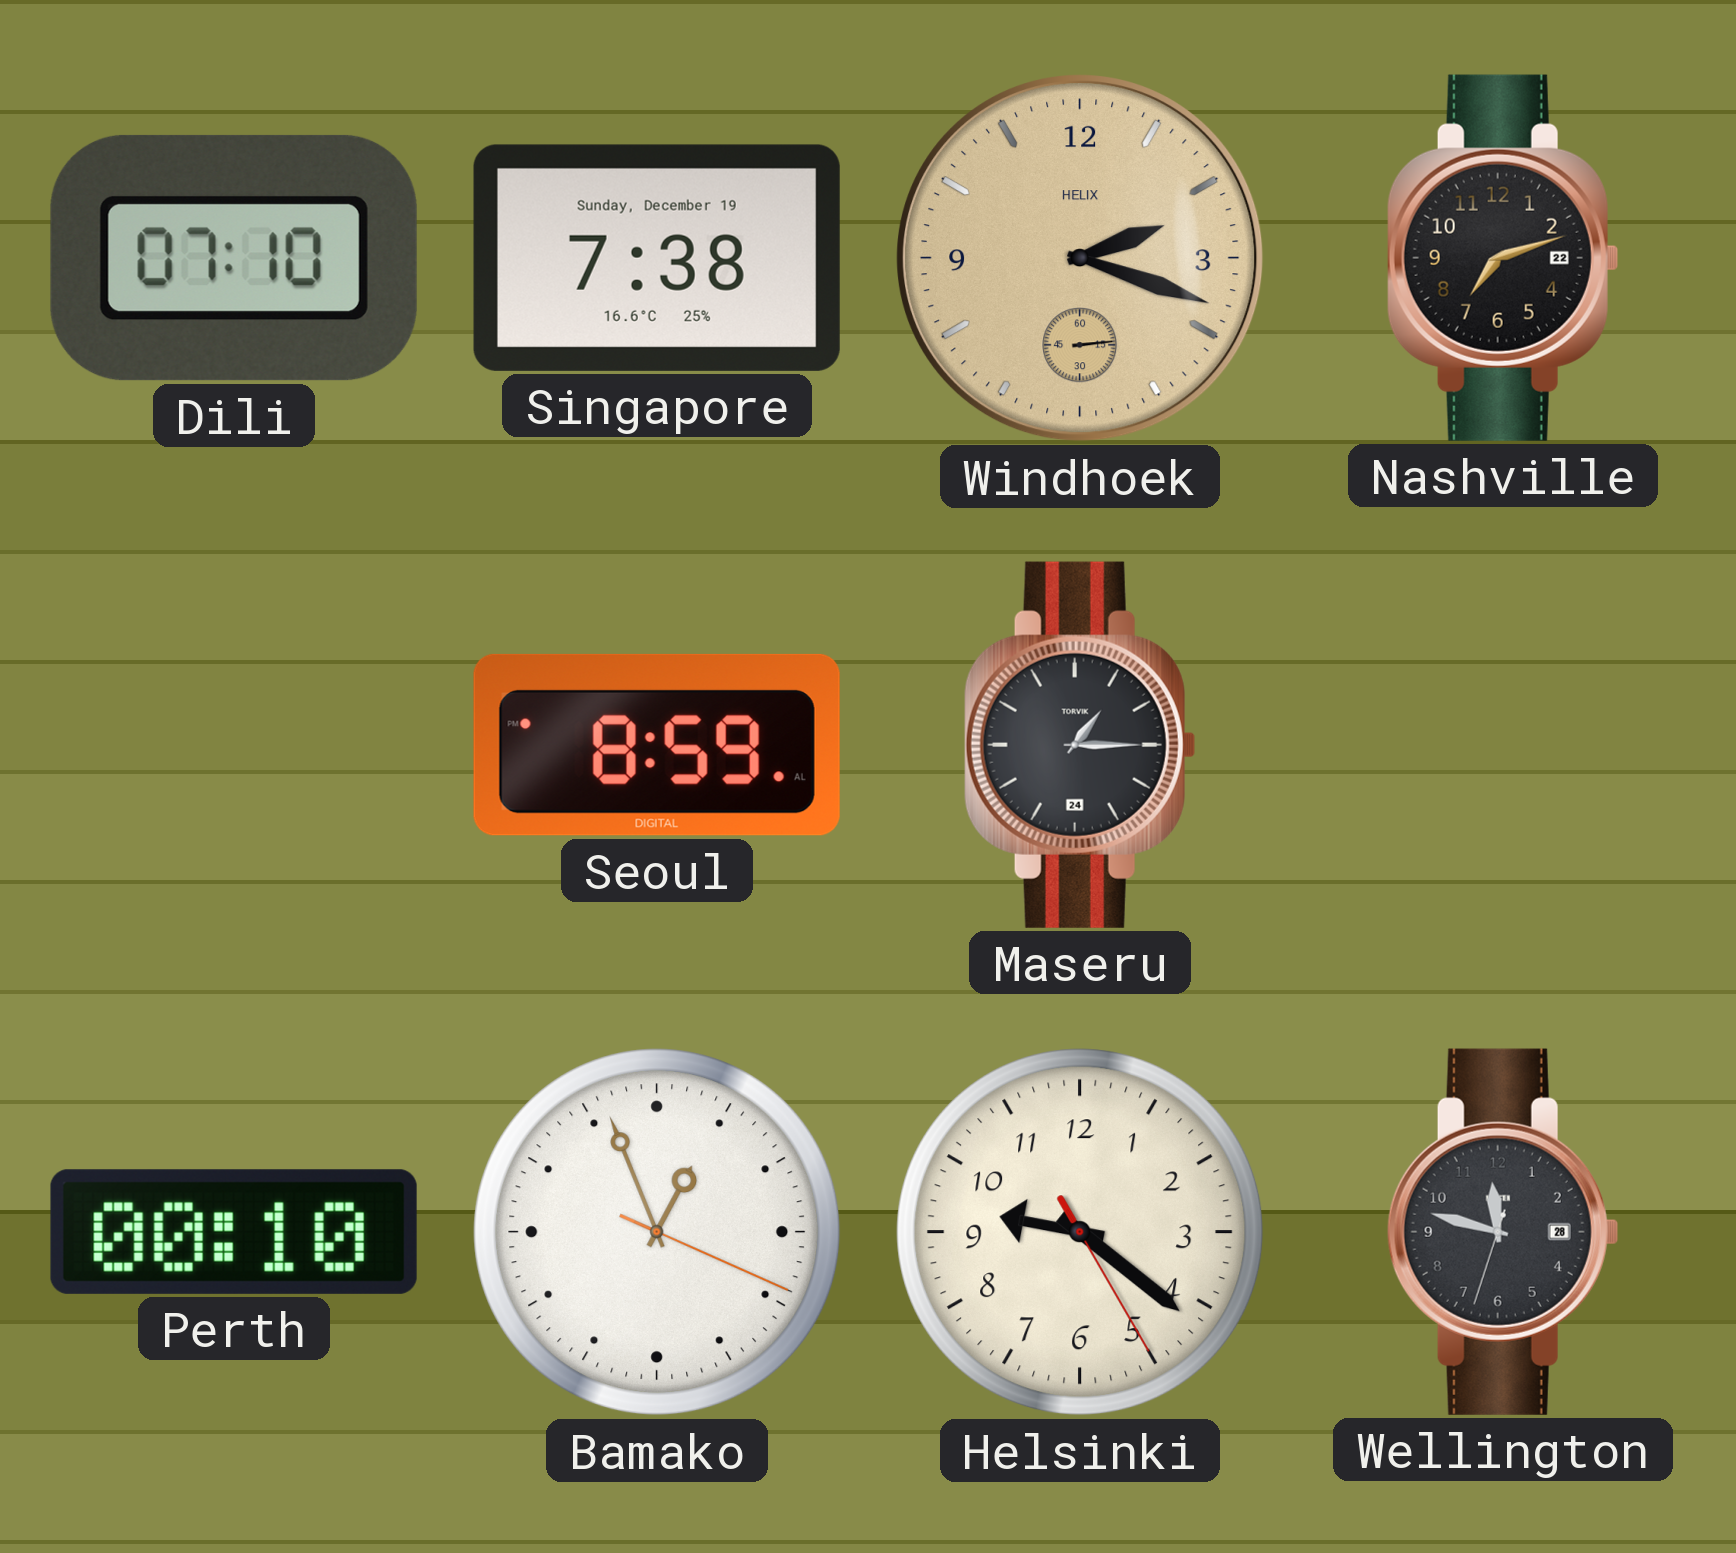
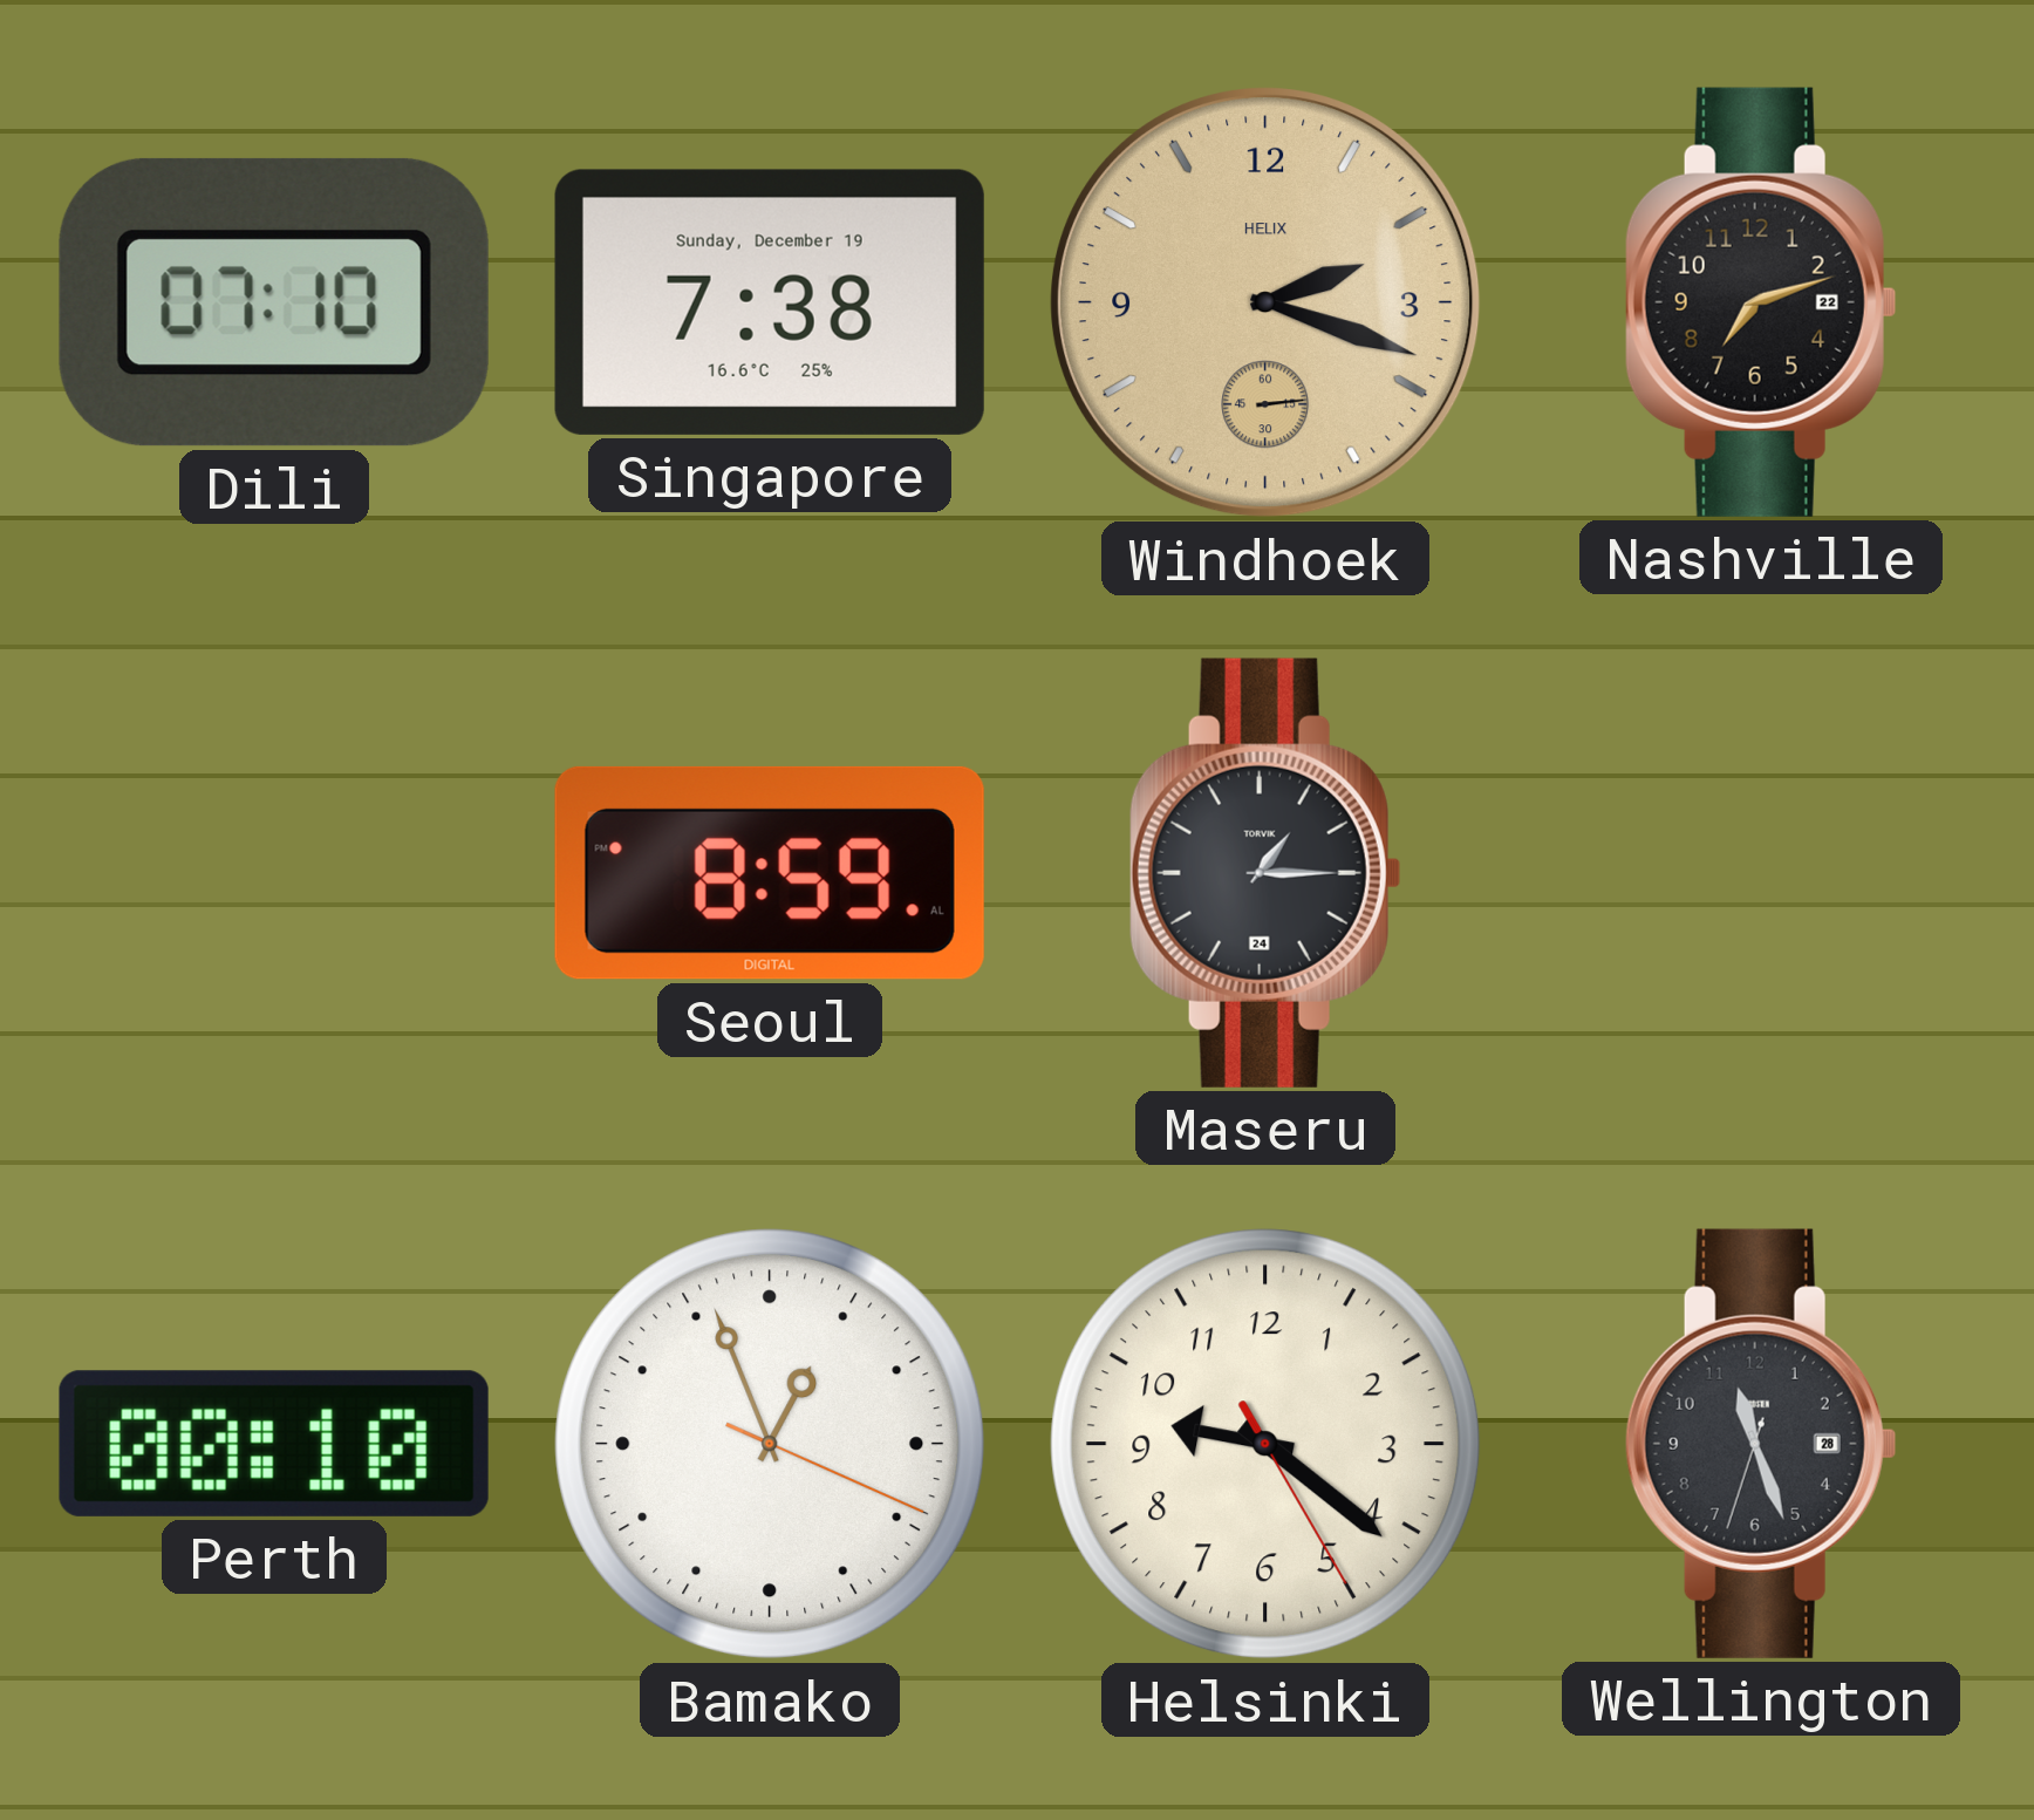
Wellington: 11:47 -> 11:26 (1761, 1444)
